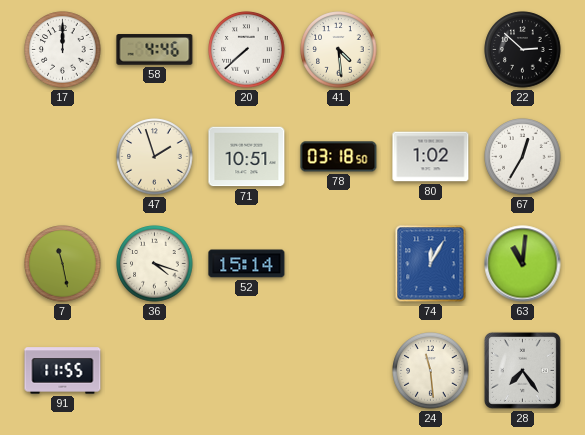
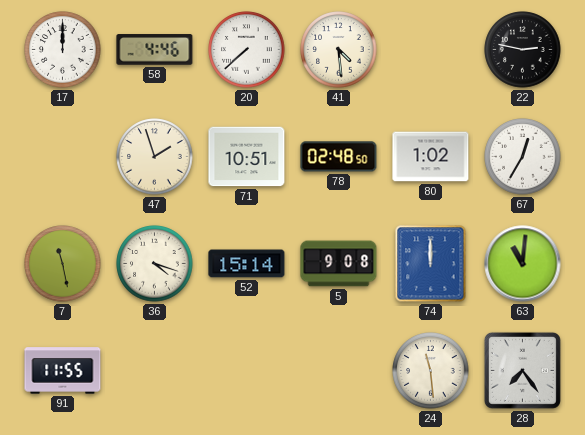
22: 2:52 -> 2:47 (523, 50)
78: 03:18 -> 02:48 (339, 157)
5: none -> 9:08 (339, 264)
74: 12:05 -> 12:00 (431, 264)
